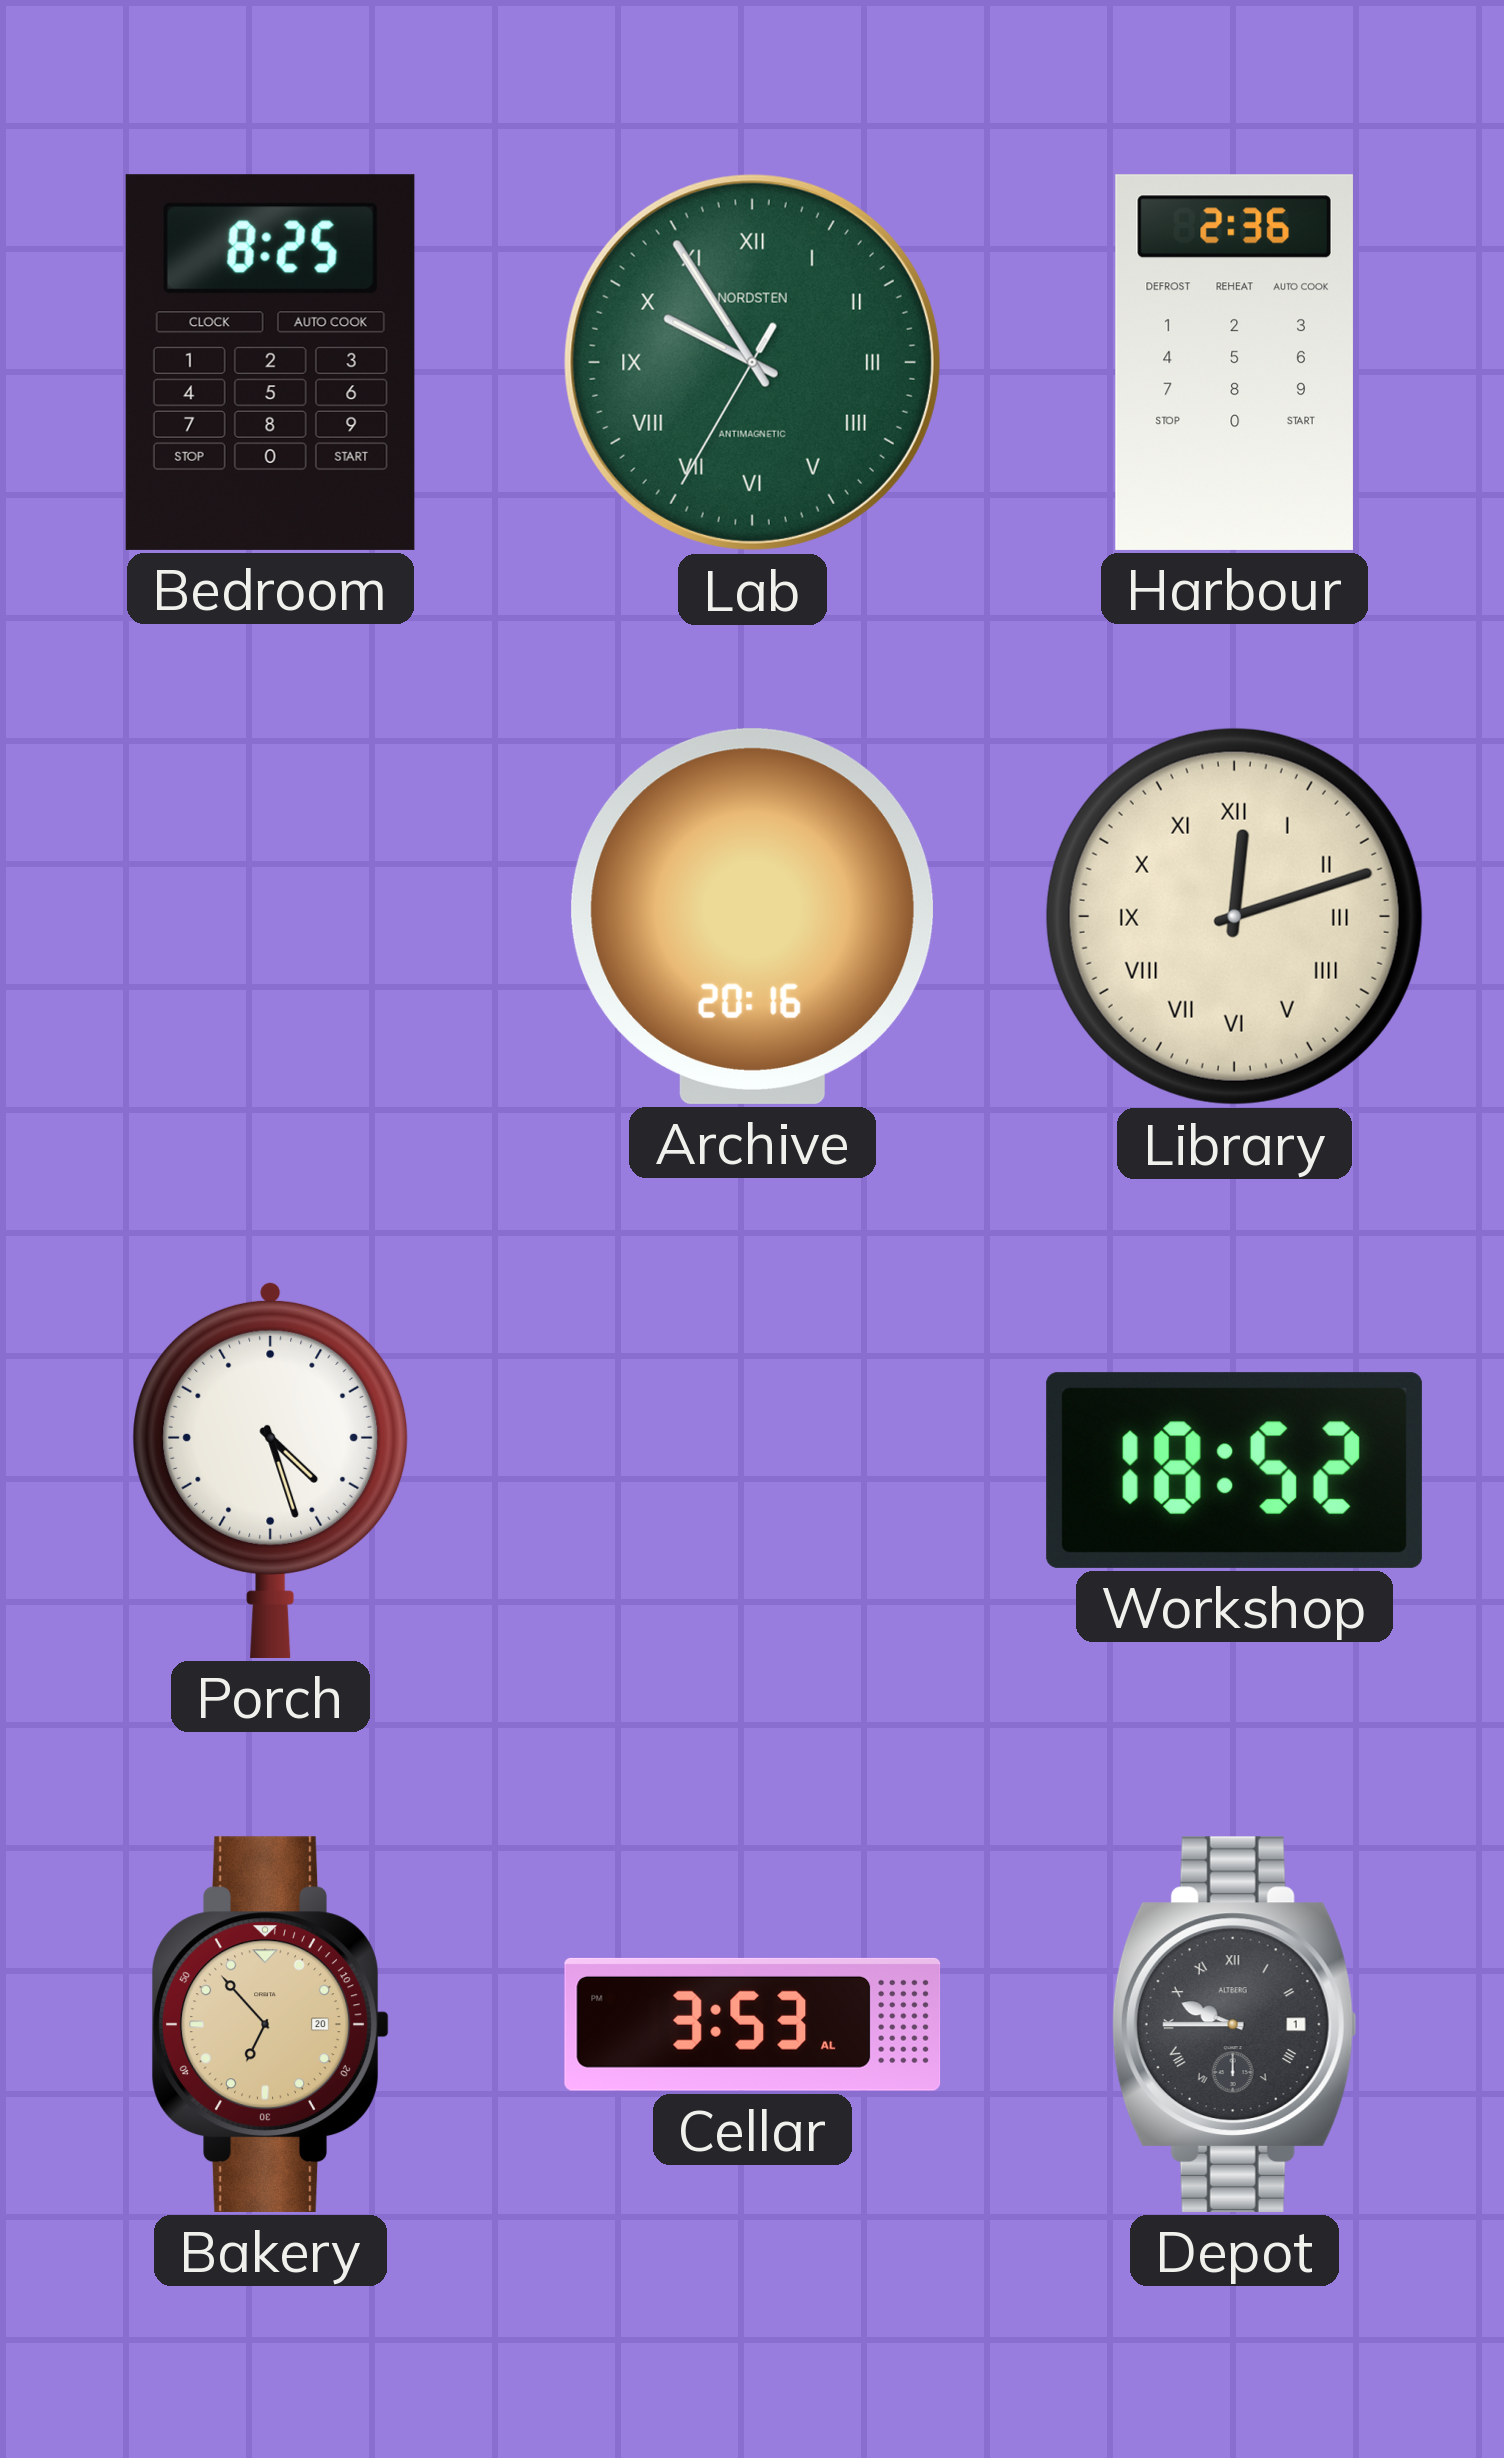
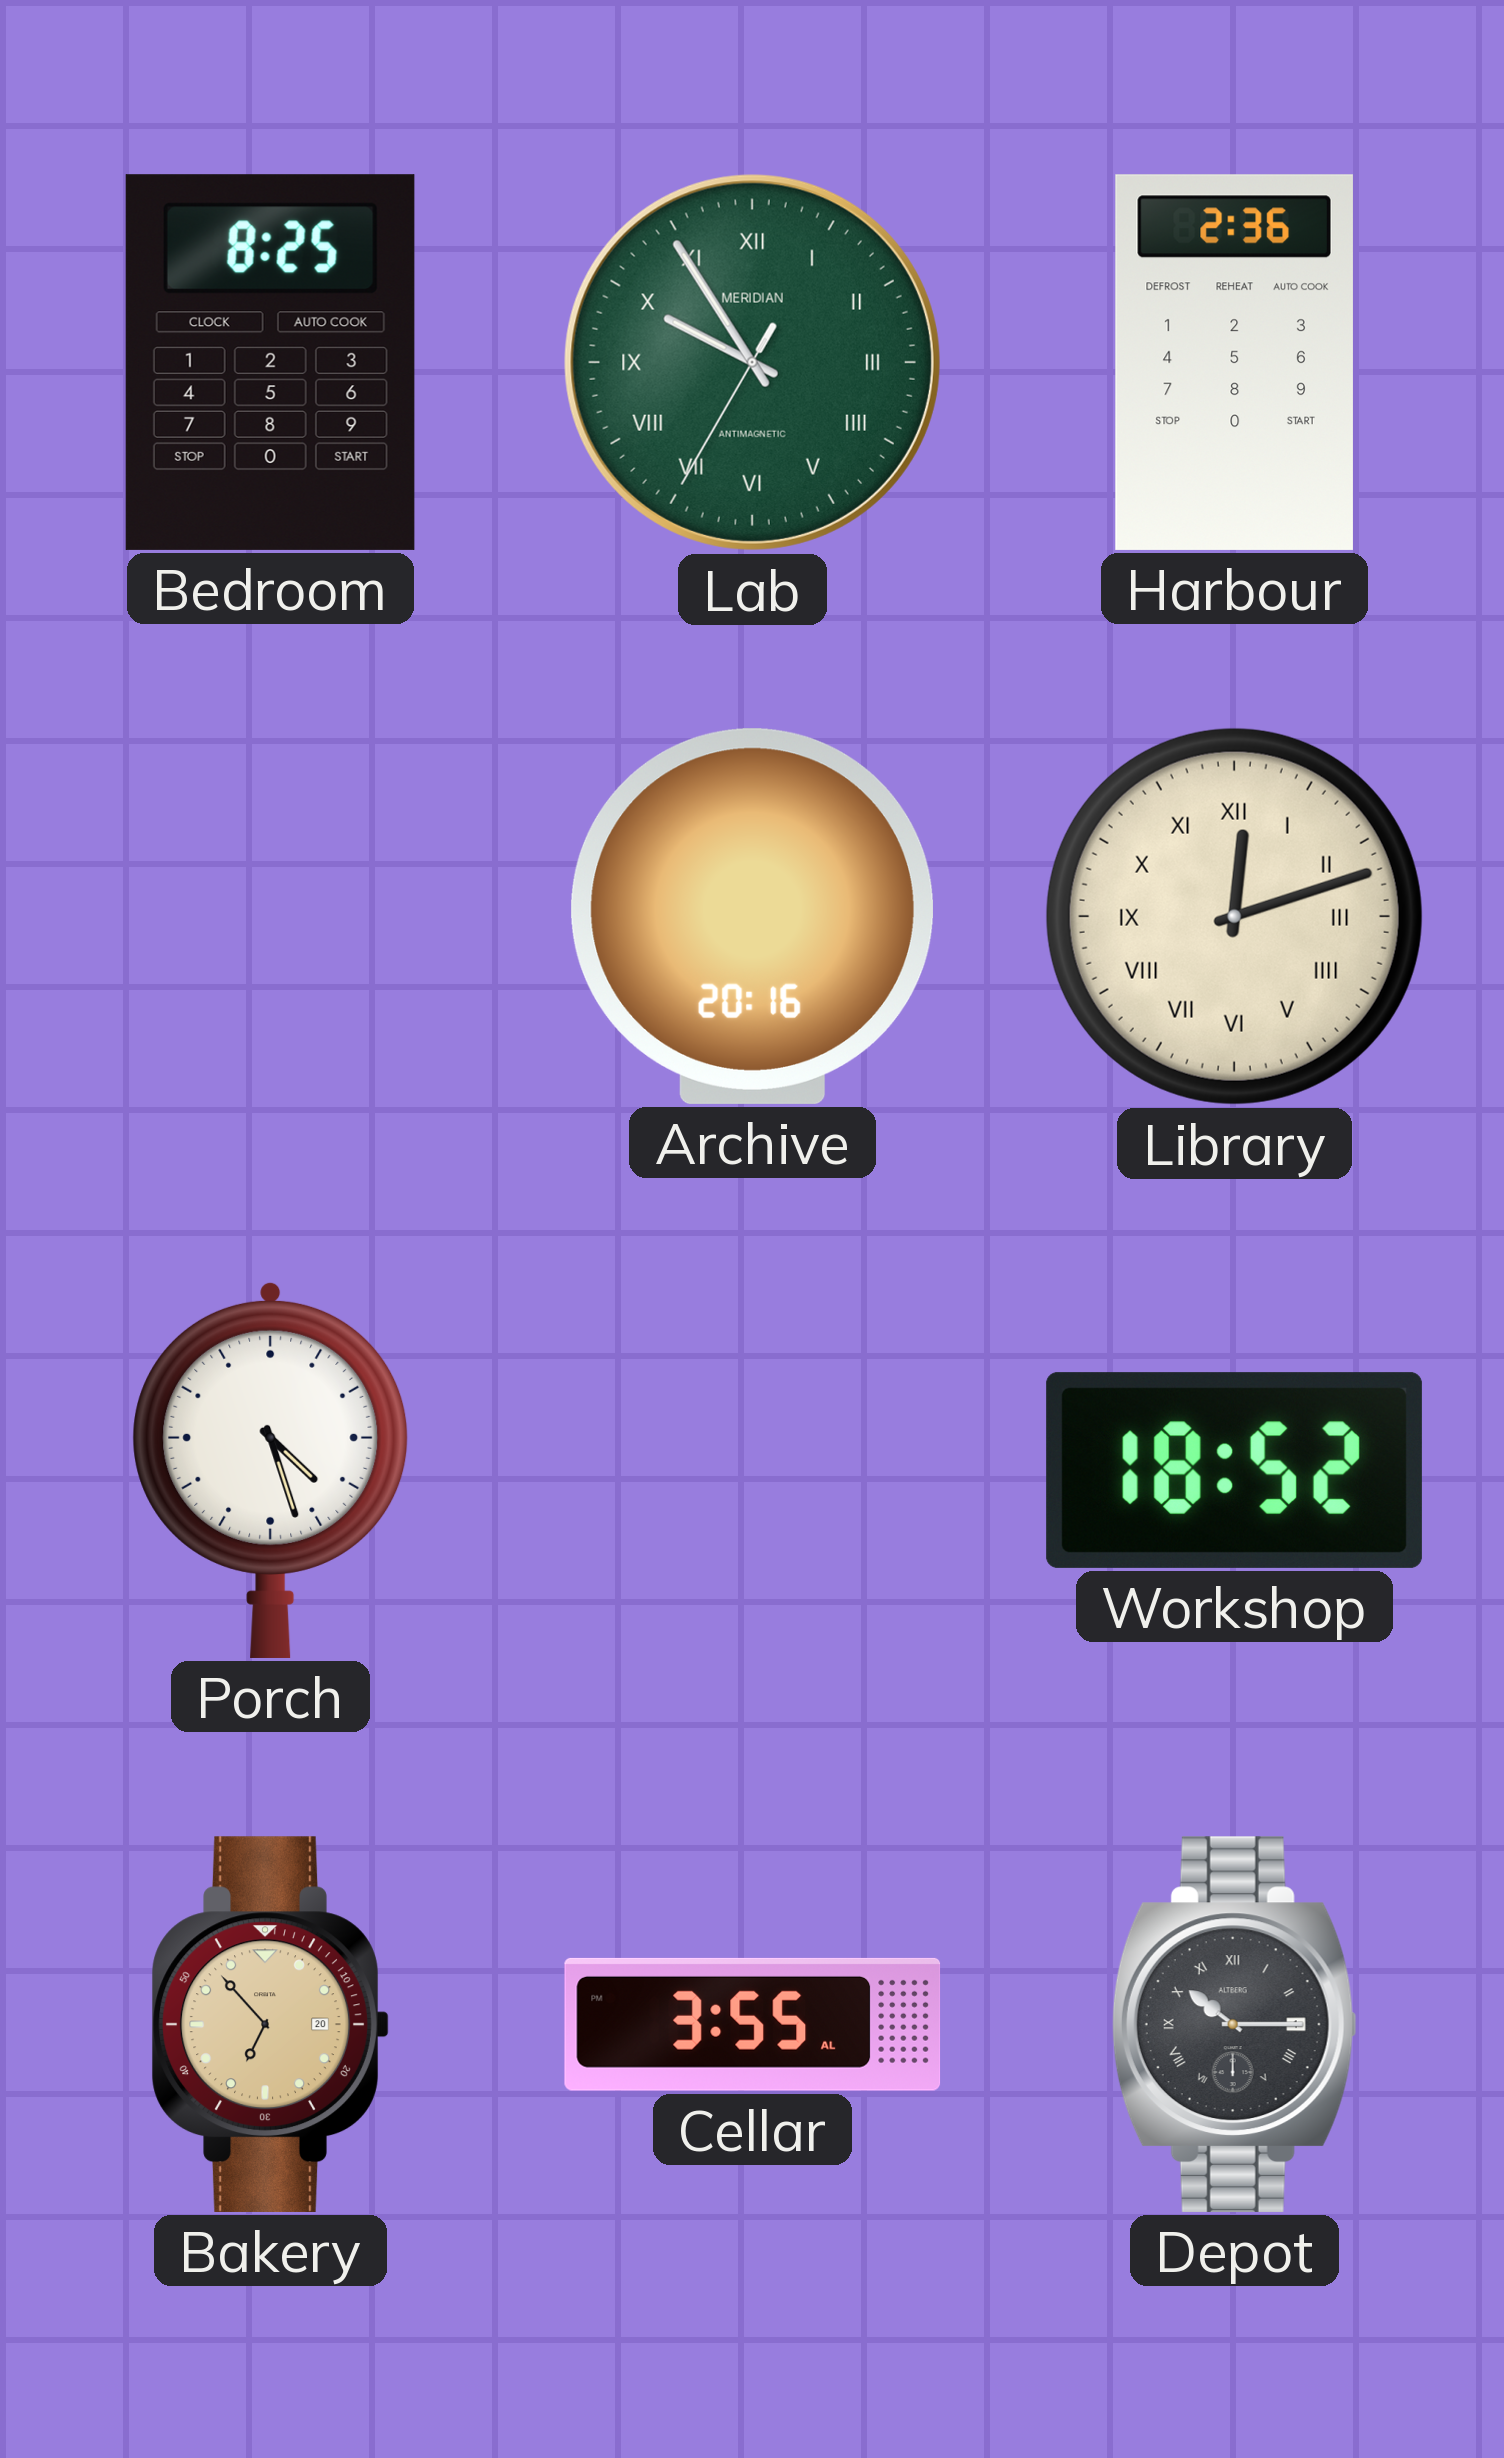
Lab brand: NORDSTEN -> MERIDIAN (752, 362)
Cellar: 3:53 -> 3:55 (753, 2024)
Depot: 9:45 -> 10:15 (1234, 2024)
